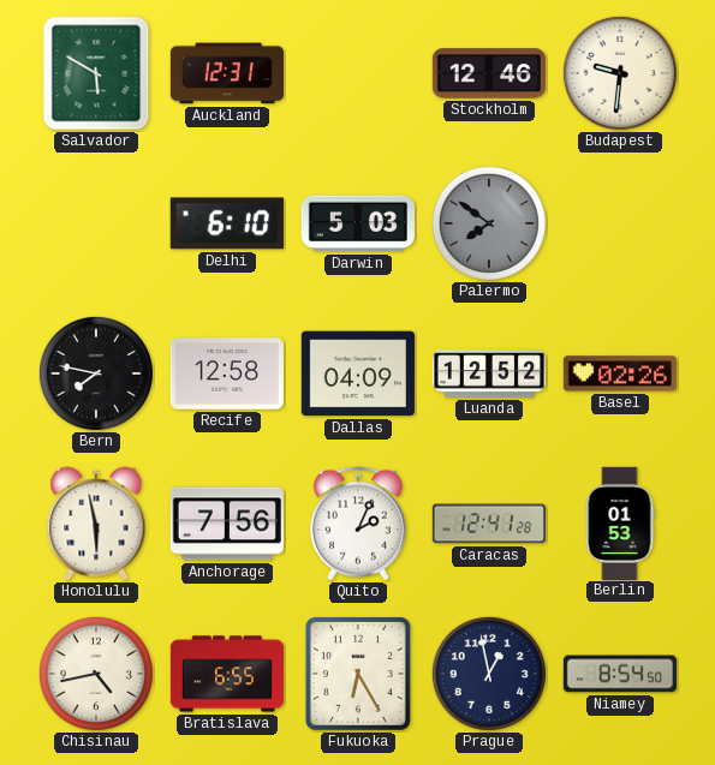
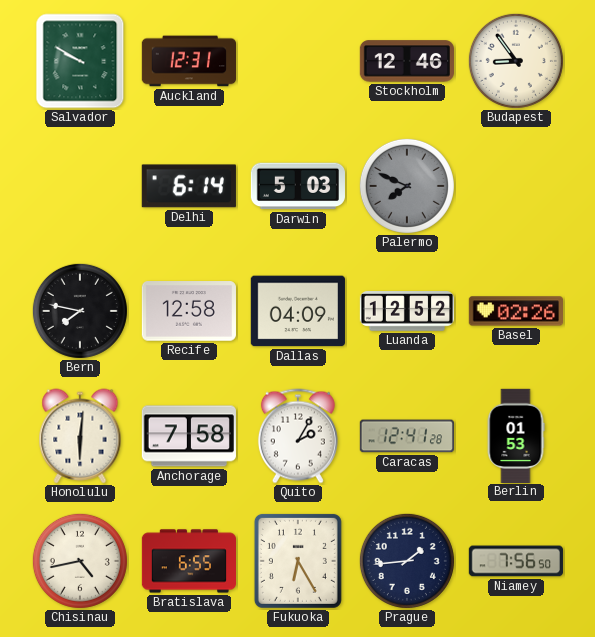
Salvador: 5:50 -> 9:50 (80, 61)
Budapest: 9:31 -> 8:54 (516, 61)
Delhi: 6:10 -> 6:14 (189, 186)
Palermo: 7:51 -> 7:49 (407, 186)
Honolulu: 5:58 -> 6:01 (80, 436)
Anchorage: 7:56 -> 7:58 (189, 436)
Quito: 2:04 -> 2:05 (298, 436)
Prague: 12:58 -> 1:44 (407, 561)
Niamey: 8:54 -> 7:56 (516, 561)
